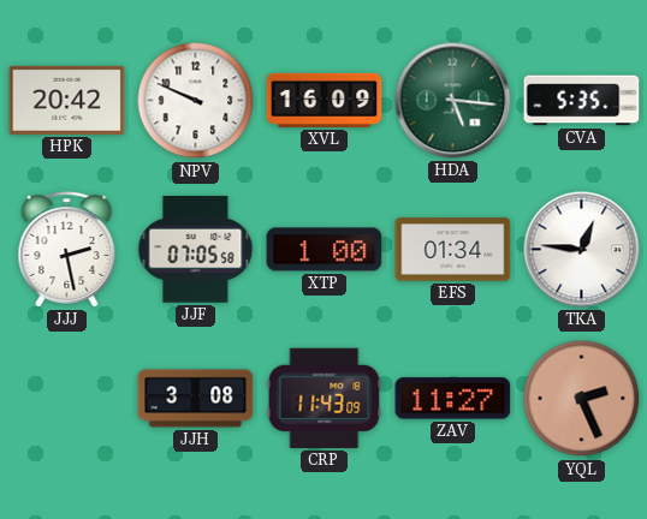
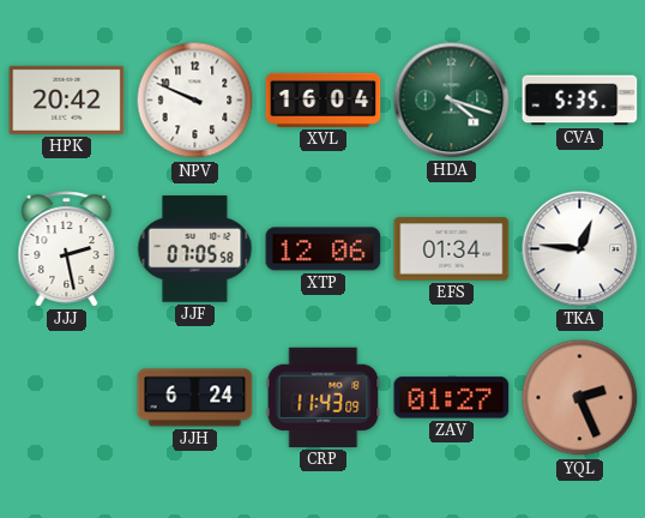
XVL: 16:09 -> 16:04 (324, 100)
HDA: 5:16 -> 4:18 (452, 101)
XTP: 1:00 -> 12:06 (324, 249)
JJH: 3:08 -> 6:24 (195, 398)
ZAV: 11:27 -> 01:27 (452, 398)
